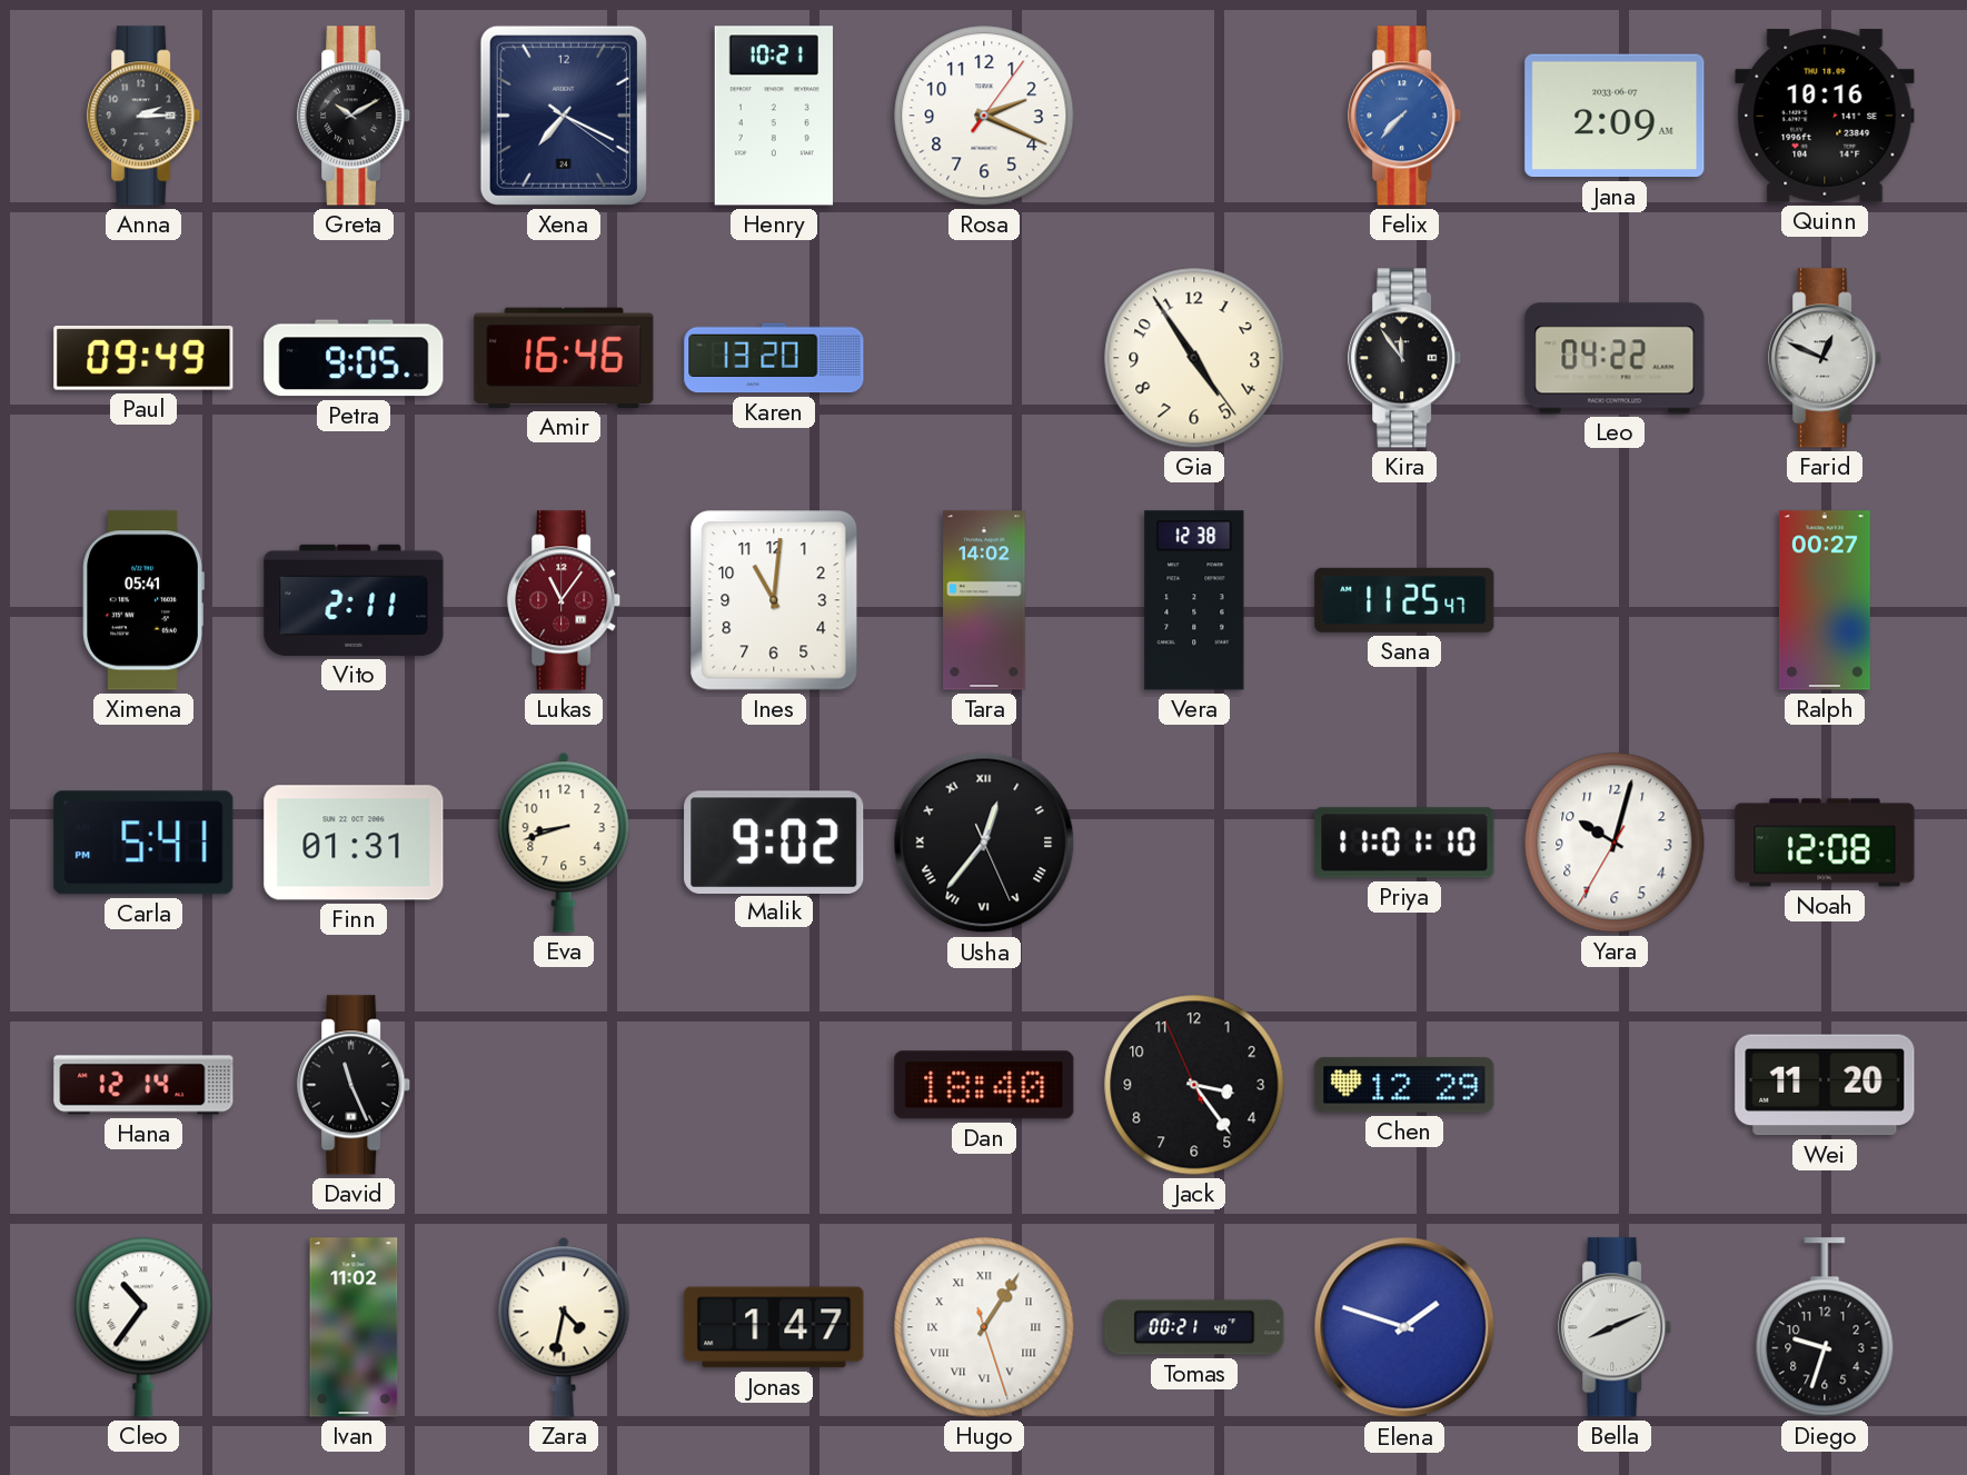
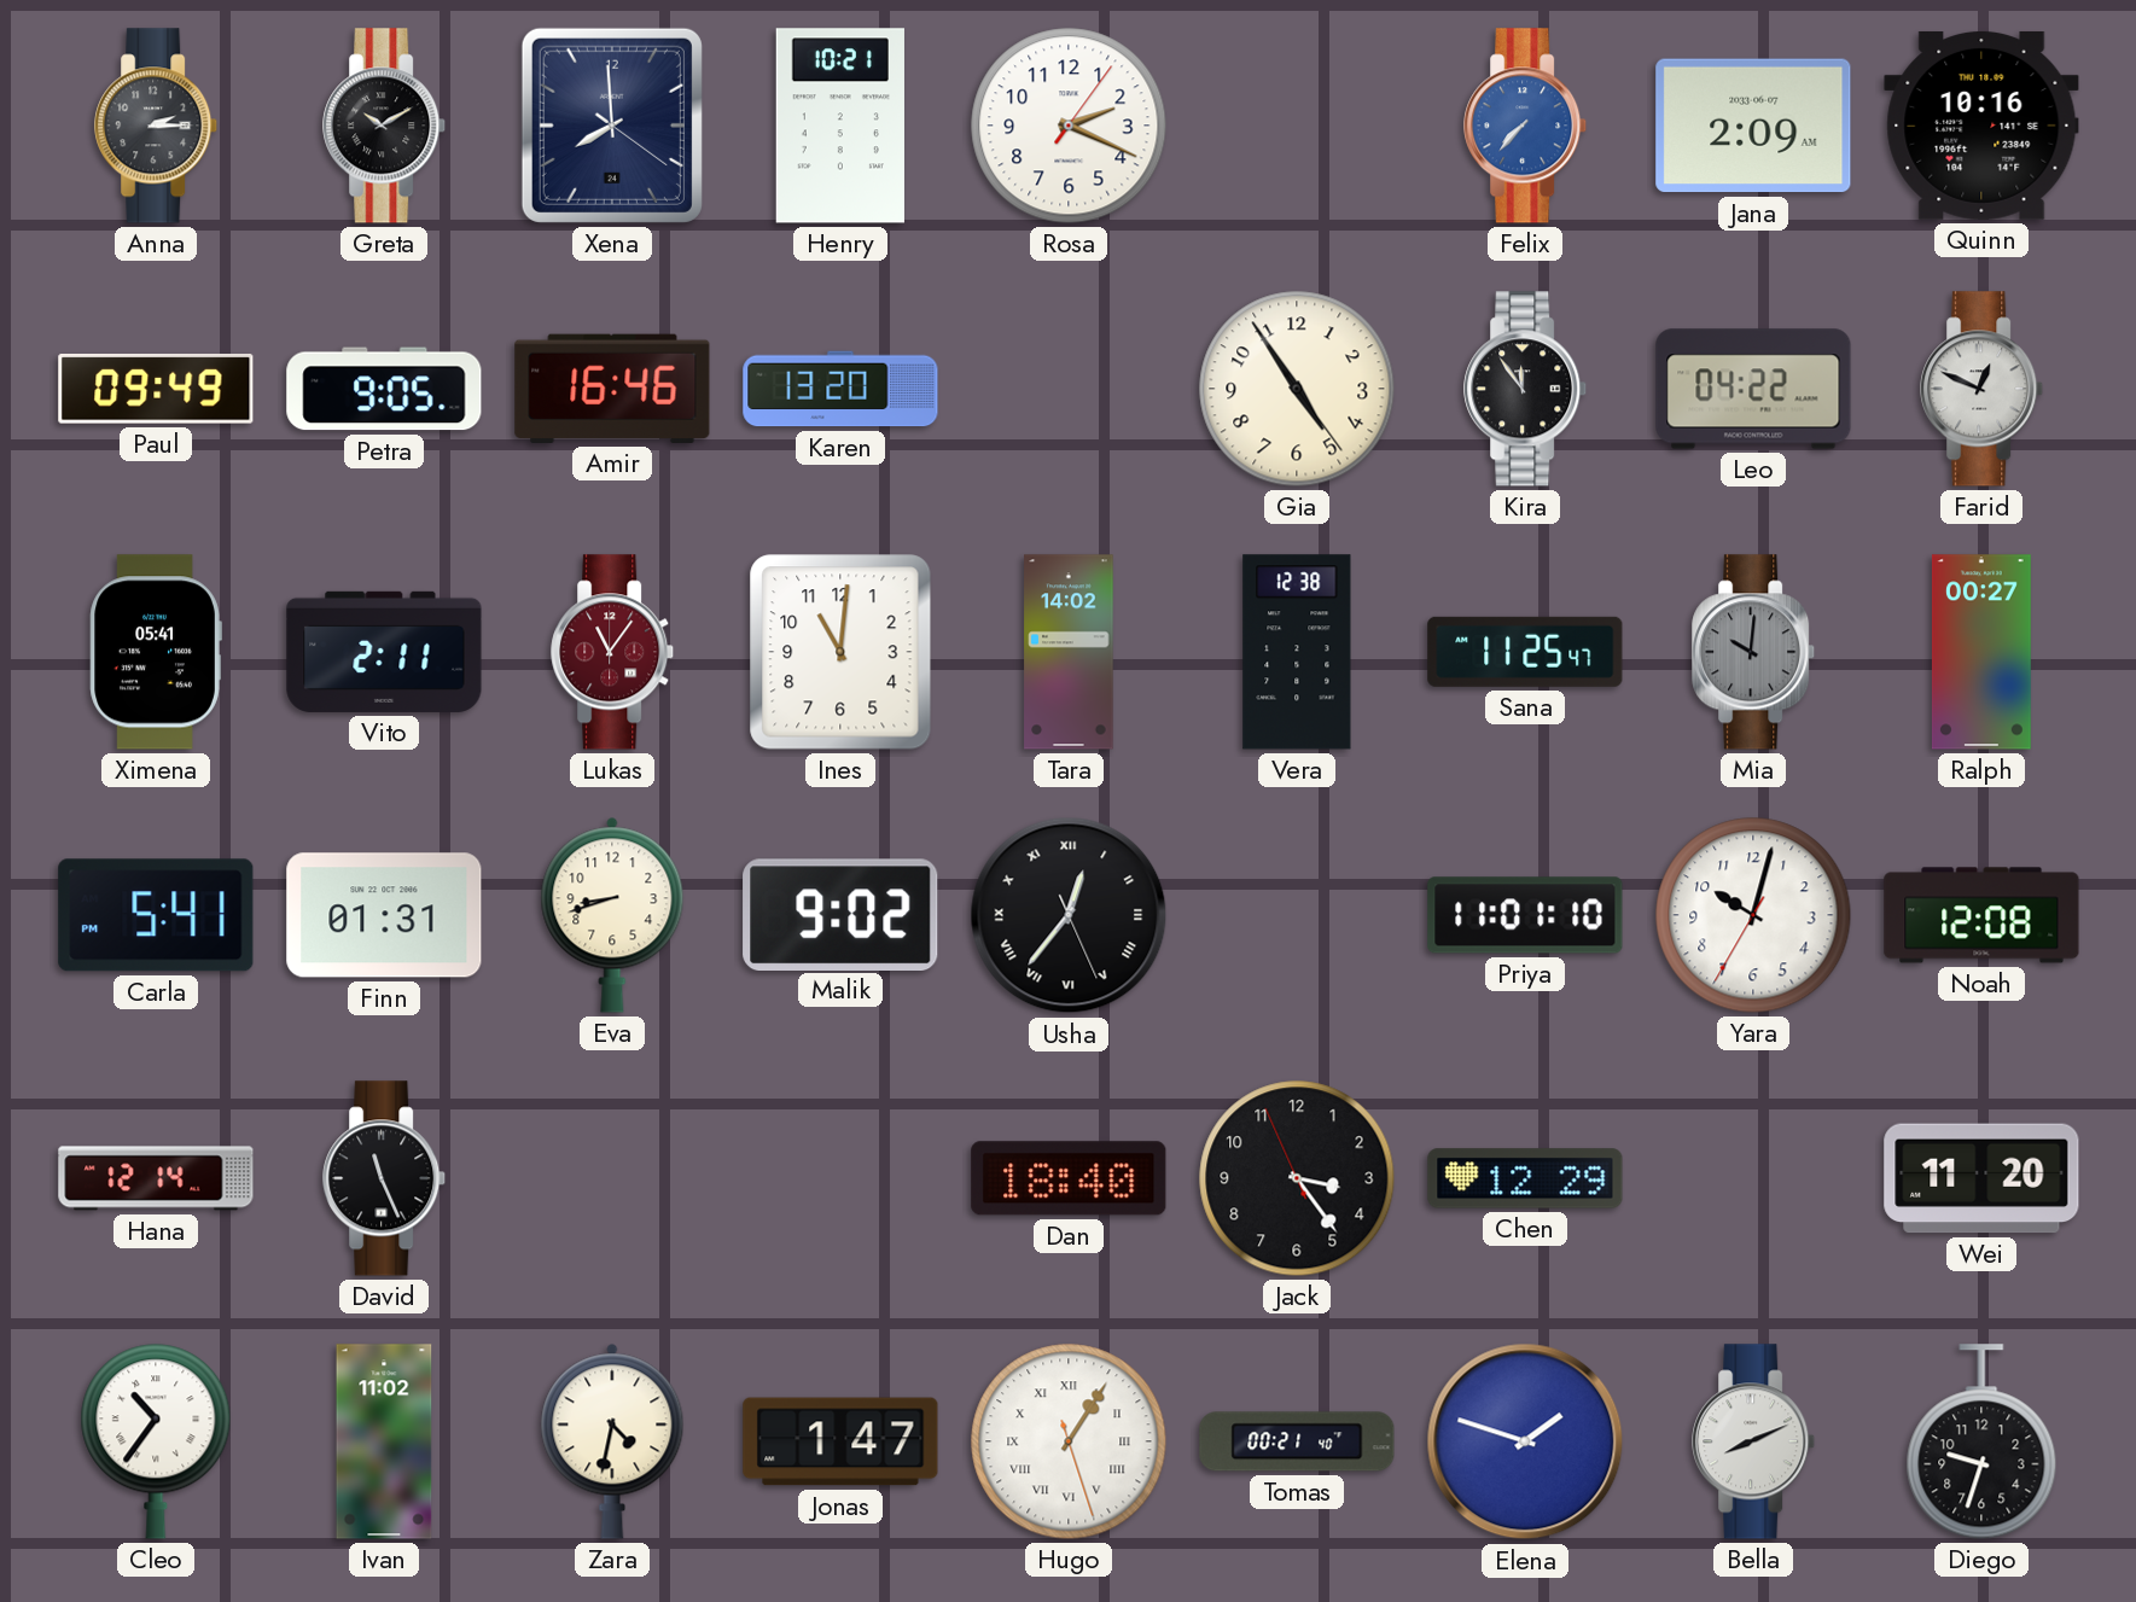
Xena: 7:19 -> 7:59 (612, 126)
Mia: none -> 10:01 (1754, 652)
